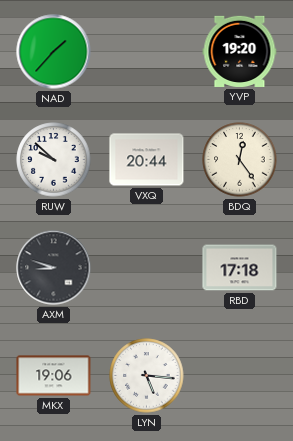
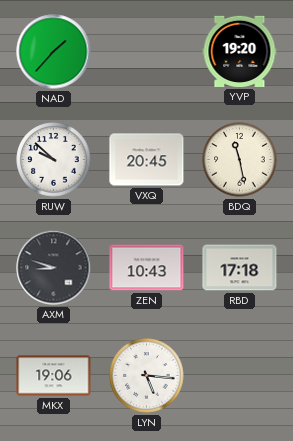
VXQ: 20:44 -> 20:45 (147, 160)
BDQ: 12:24 -> 11:28 (240, 160)
ZEN: none -> 10:43 (147, 268)
